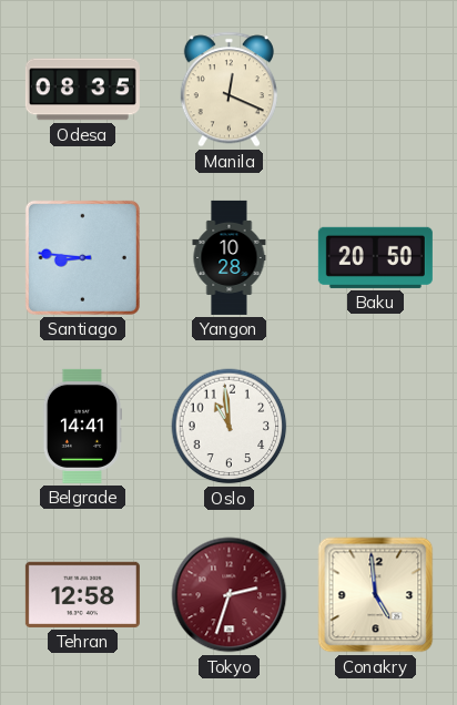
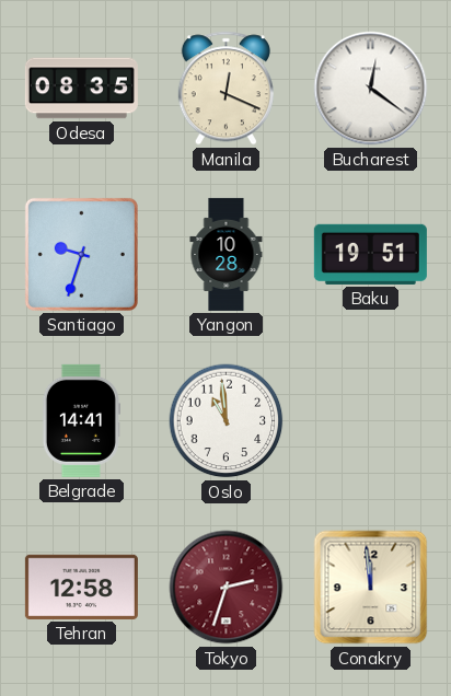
Bucharest: none -> 12:21 (371, 89)
Santiago: 8:46 -> 9:33 (81, 254)
Baku: 20:50 -> 19:51 (370, 254)
Conakry: 4:59 -> 11:59 (371, 588)
